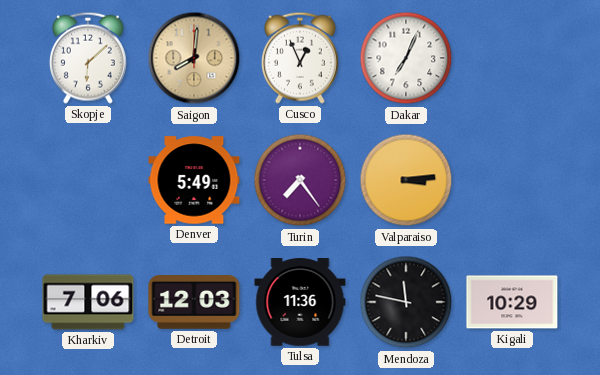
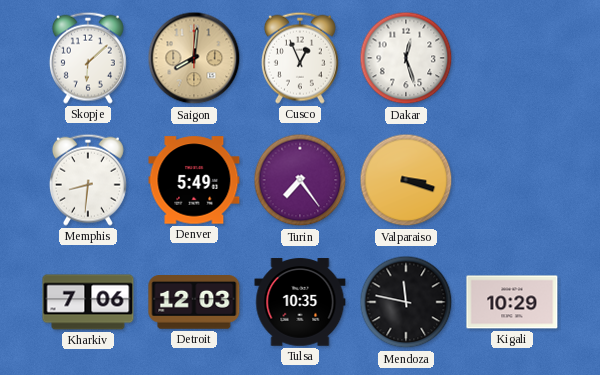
Dakar: 7:04 -> 12:27 (406, 58)
Memphis: none -> 8:31 (88, 180)
Valparaiso: 3:14 -> 3:18 (406, 180)
Tulsa: 11:36 -> 10:35 (300, 302)
